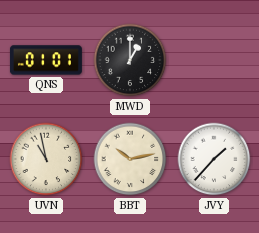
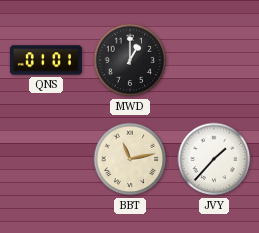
UVN: 10:58 -> none (46, 159)
BBT: 10:13 -> 11:13 (130, 159)
